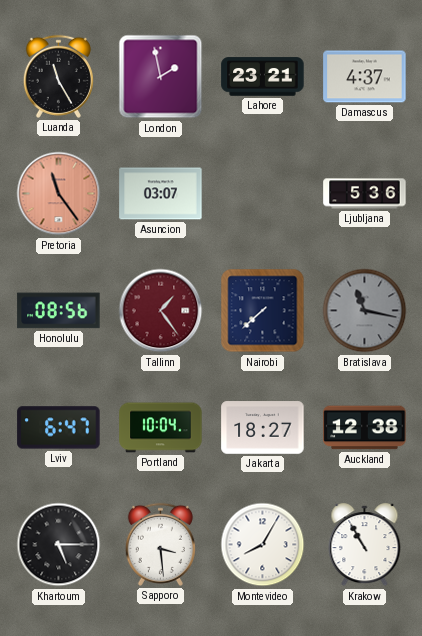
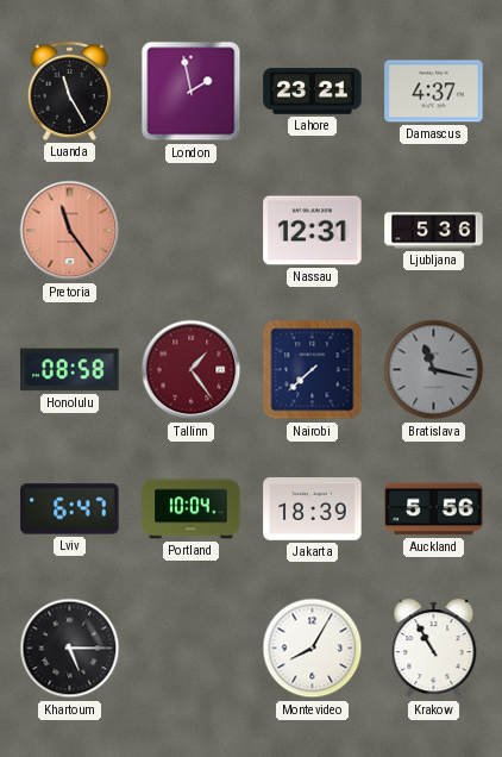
Asuncion: 03:07 -> none (161, 194)
Nassau: none -> 12:31 (313, 231)
Honolulu: 08:56 -> 08:58 (70, 370)
Jakarta: 18:27 -> 18:39 (313, 509)
Auckland: 12:38 -> 5:56 (434, 509)
Sapporo: 3:29 -> none (160, 544)
